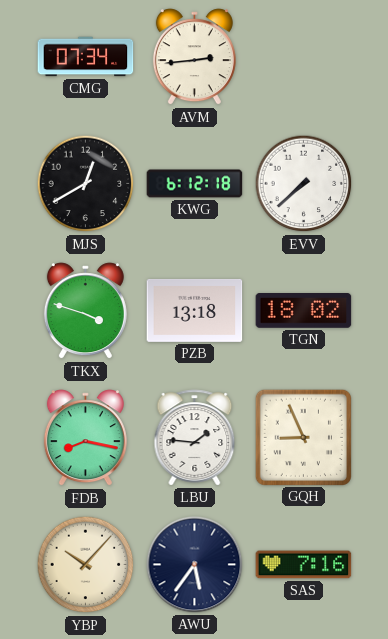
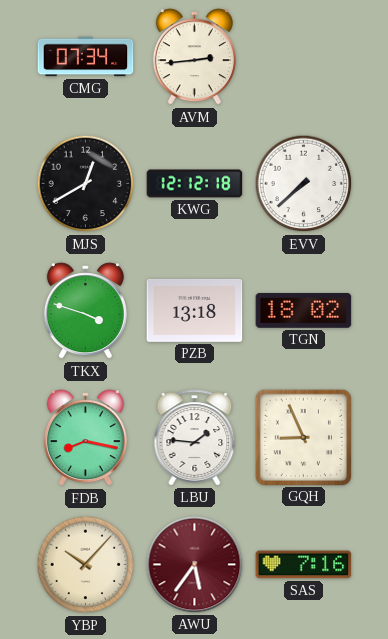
KWG: 6:12 -> 12:12 (195, 184)
AWU dial: navy -> burgundy (195, 565)
